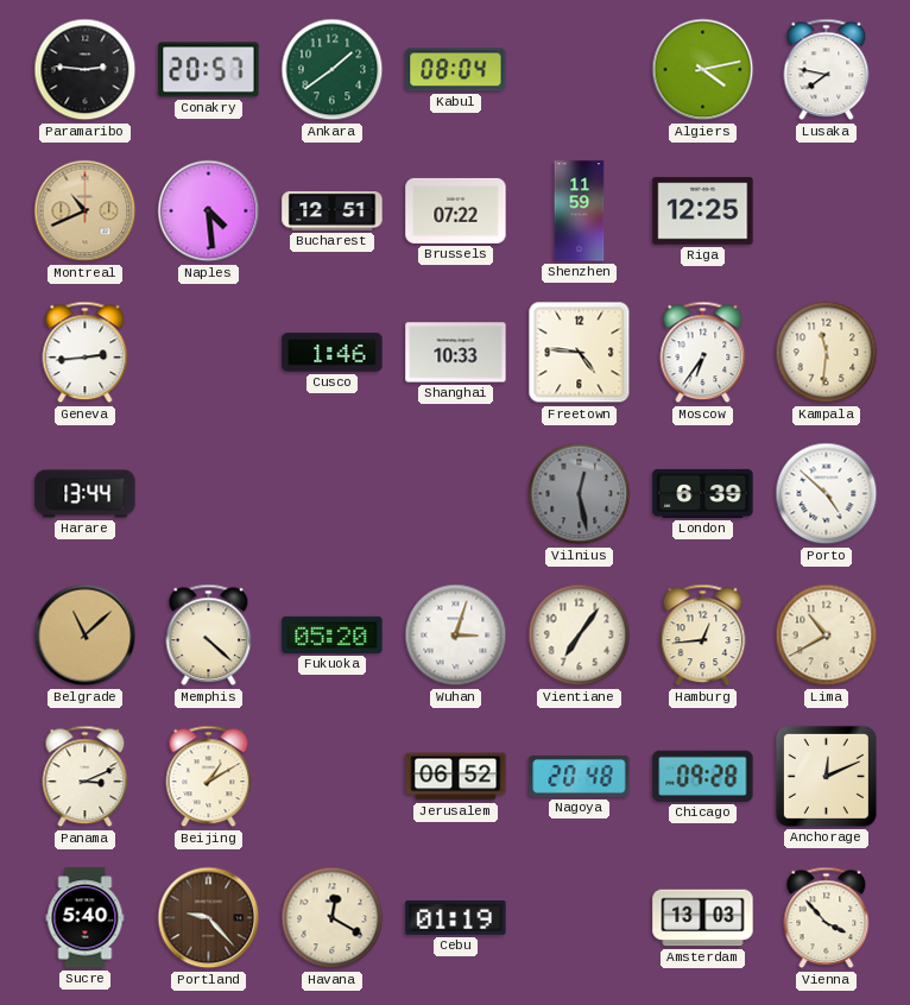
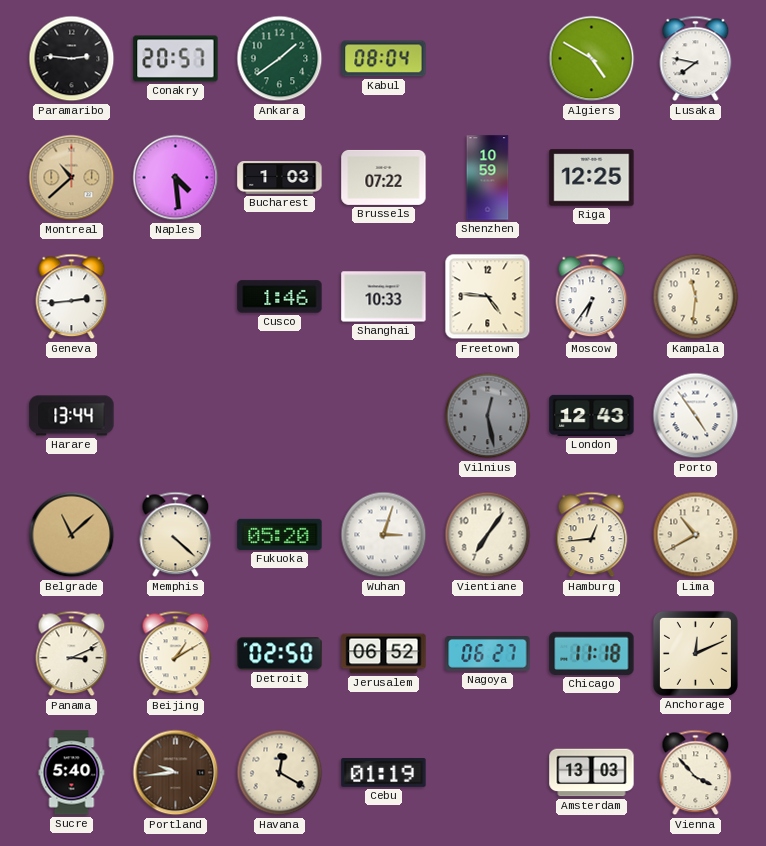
Algiers: 4:13 -> 4:50 (592, 59)
Montreal: 10:41 -> 10:38 (72, 178)
Bucharest: 12:51 -> 1:03 (280, 178)
Shenzhen: 11:59 -> 10:59 (488, 178)
London: 6:39 -> 12:43 (592, 415)
Porto: 4:52 -> 4:54 (696, 416)
Detroit: none -> 02:50 (280, 654)
Nagoya: 20:48 -> 06:27 (488, 654)
Chicago: 09:28 -> 11:18 (592, 653)
Portland: 9:23 -> 9:44 (176, 773)
